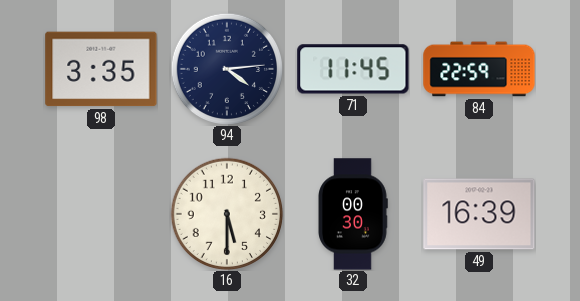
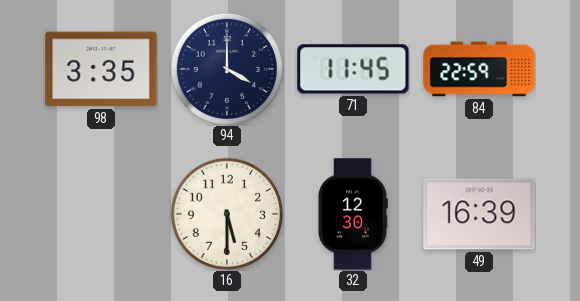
94: 4:14 -> 4:00 (226, 68)
32: 00:30 -> 12:30 (353, 214)
